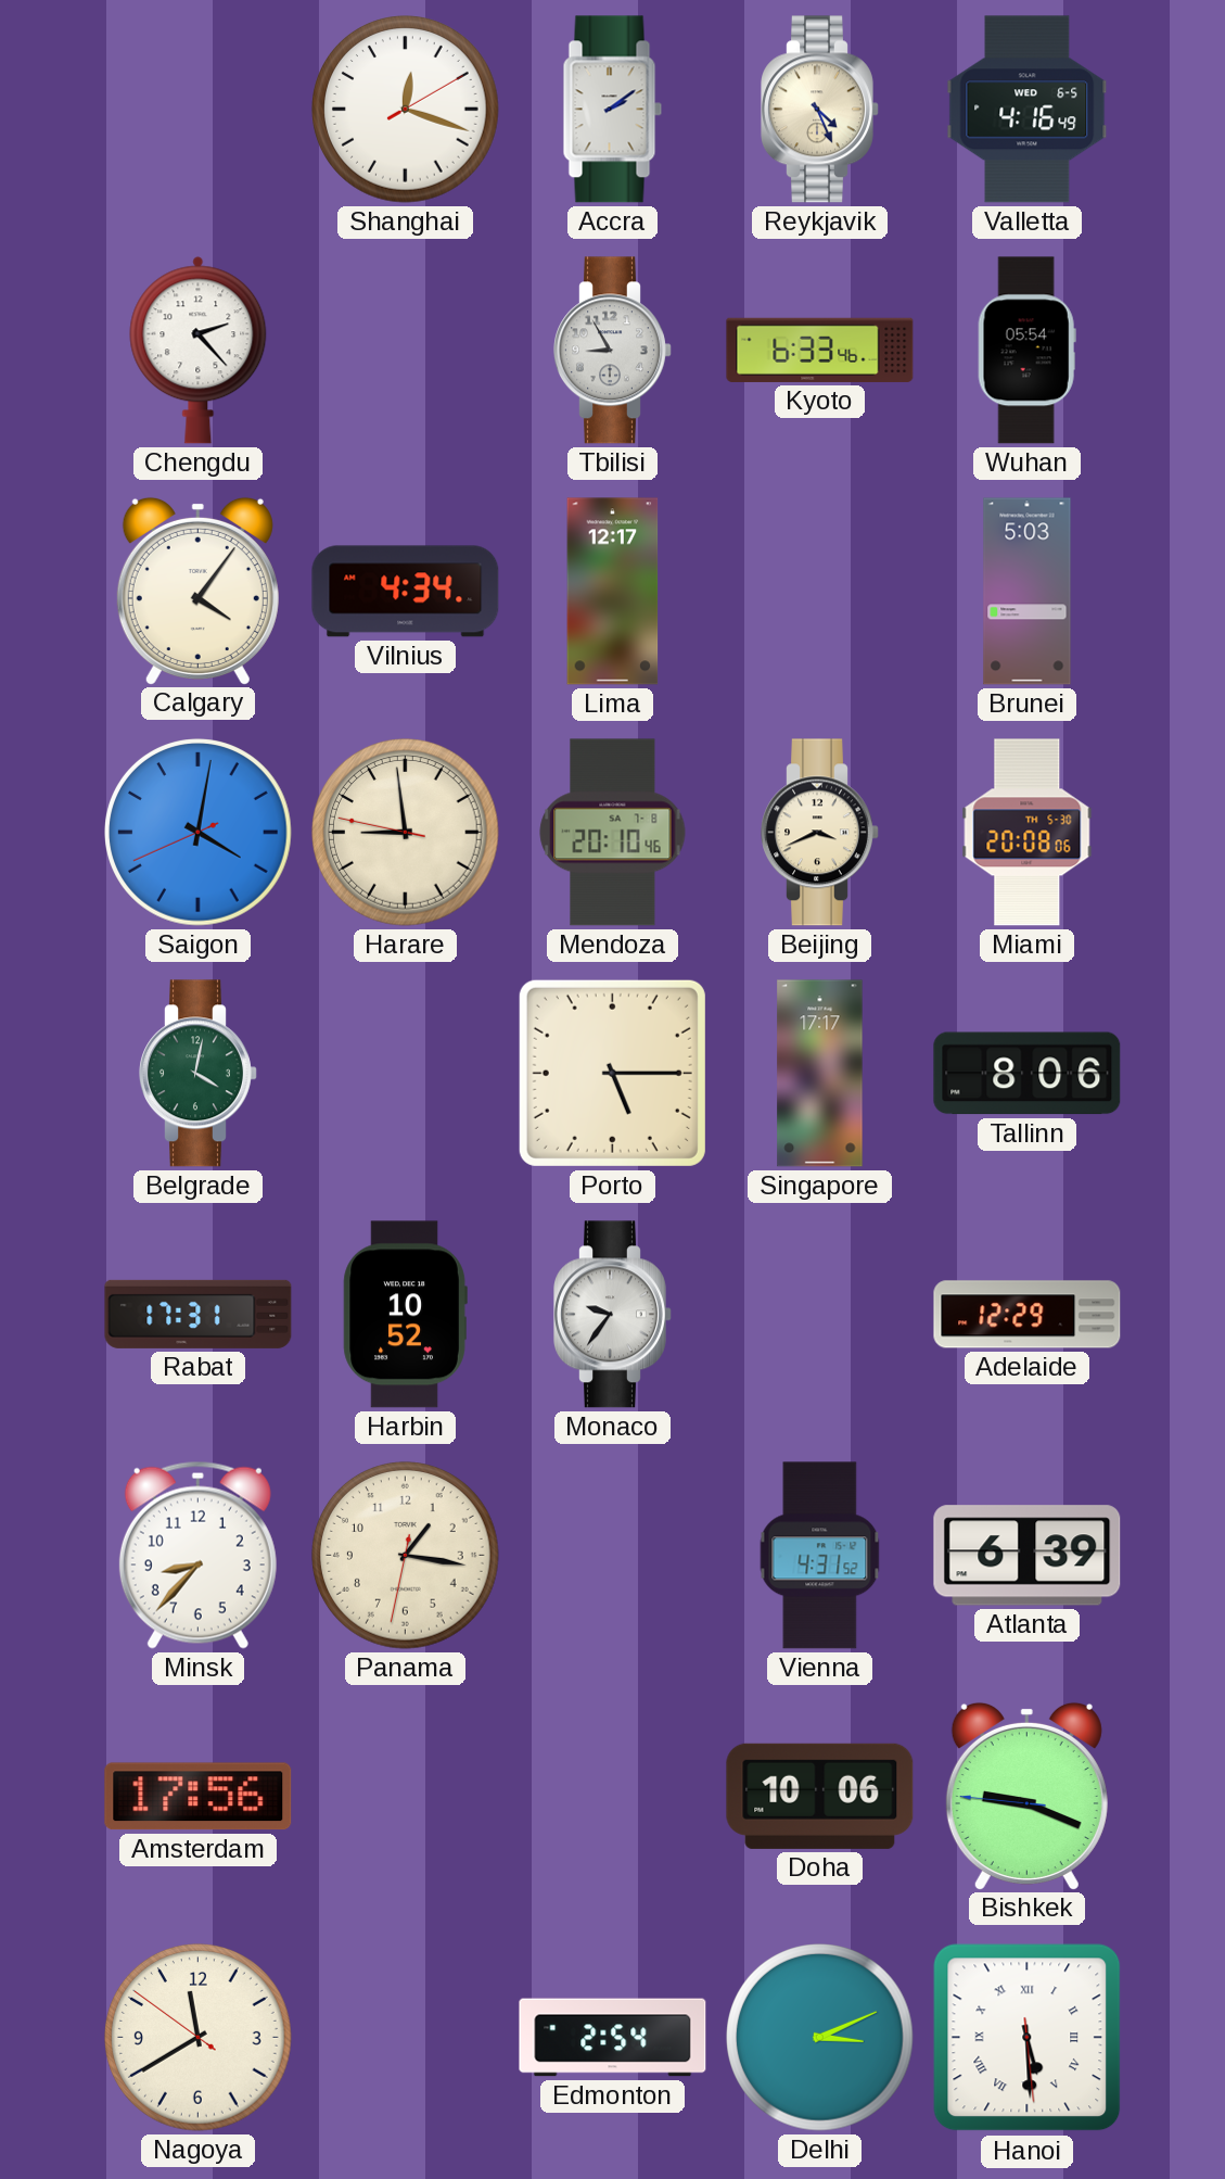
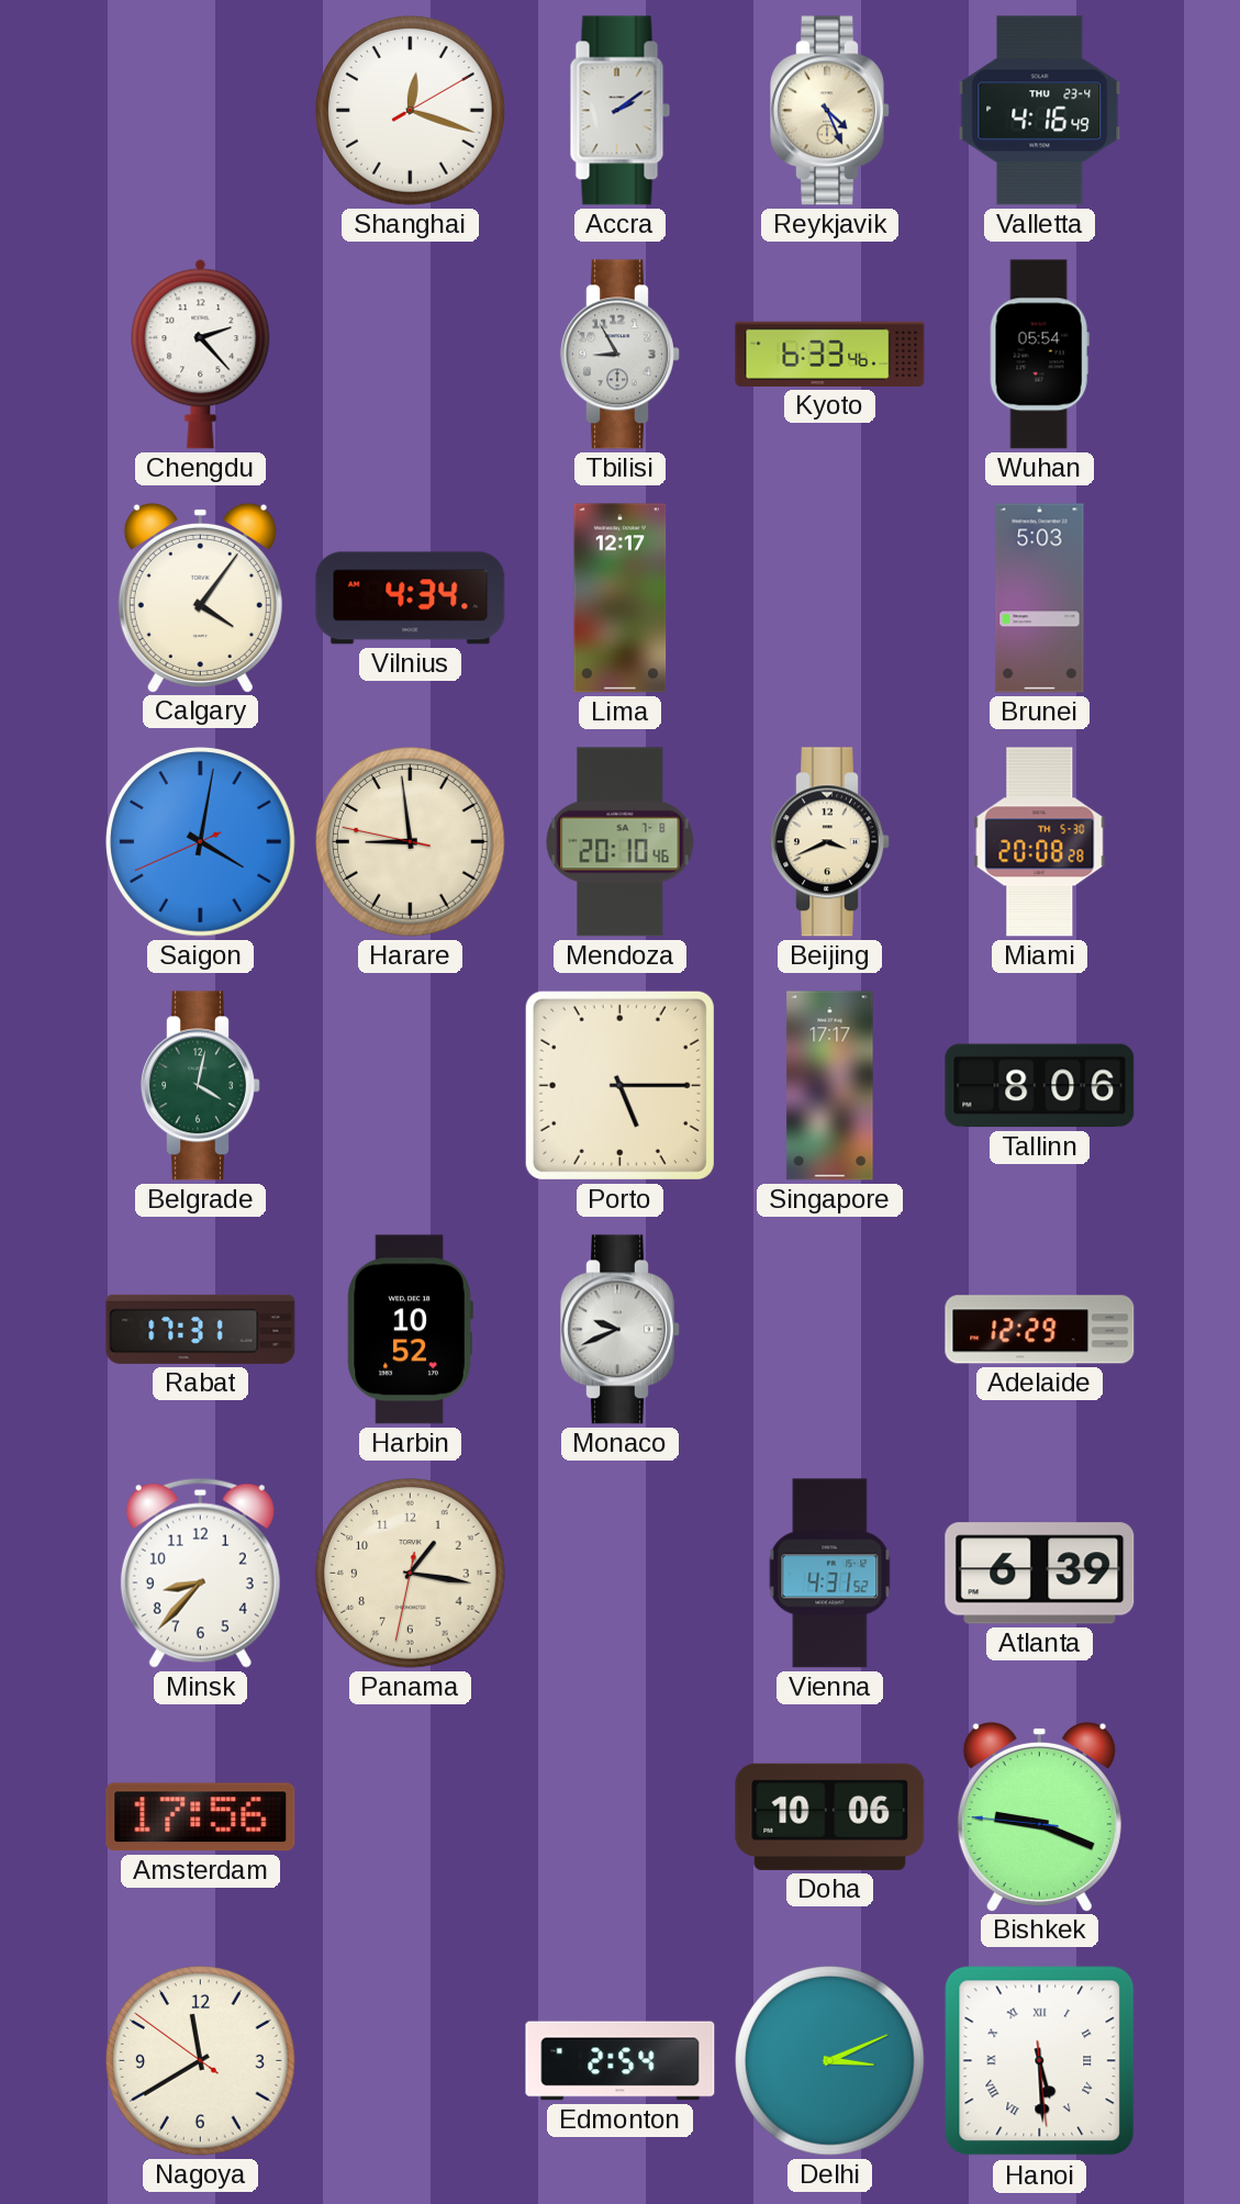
Valletta date: WED 6-5 -> THU 23-4 (1040, 111)
Miami: 20:08:06 -> 20:08:28 (1040, 842)
Monaco: 9:36 -> 9:41 (621, 1330)
